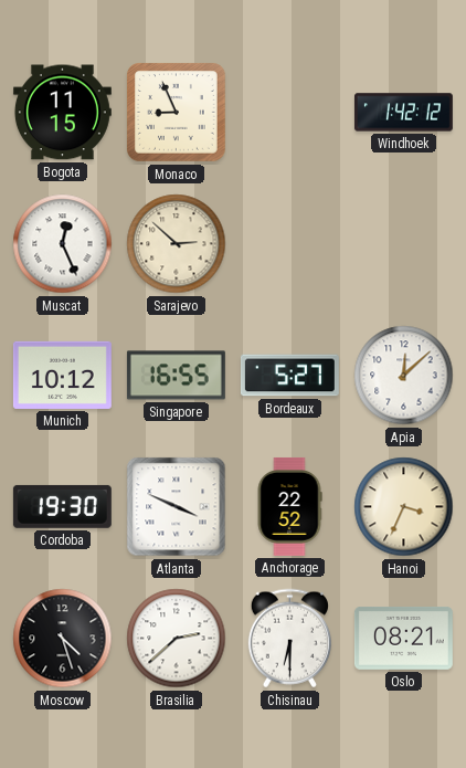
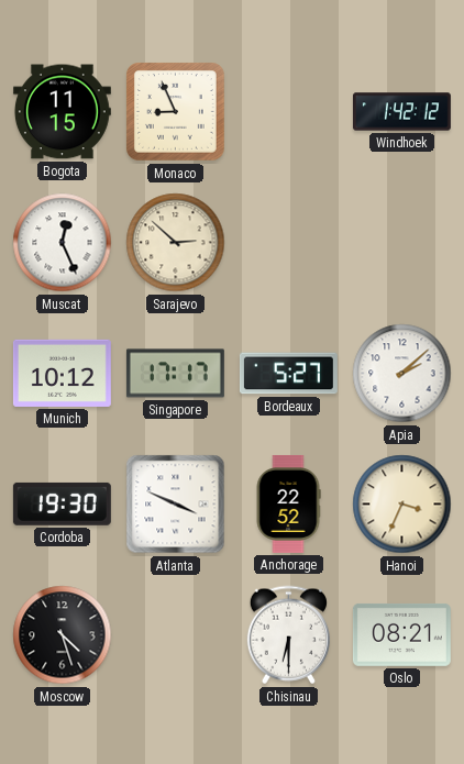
Singapore: 16:55 -> 17:17 (175, 374)
Apia: 12:08 -> 2:08 (402, 374)
Brasilia: 2:38 -> none (177, 639)
